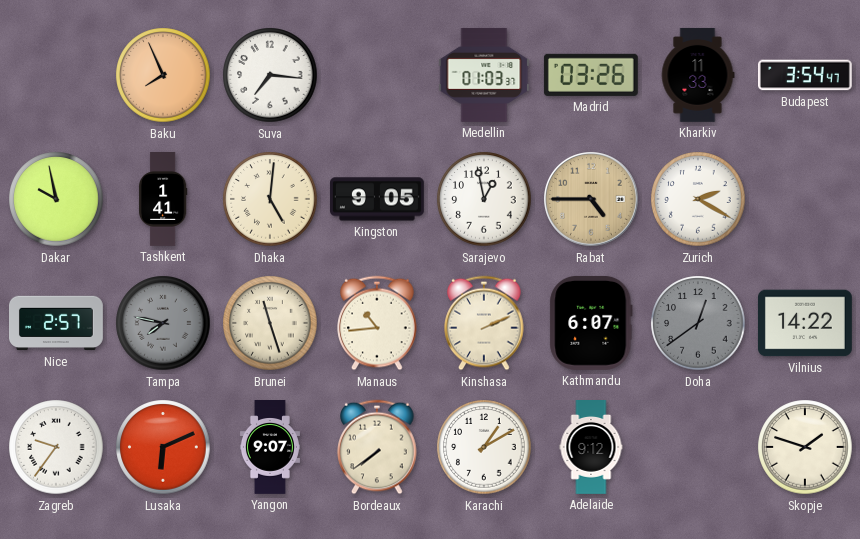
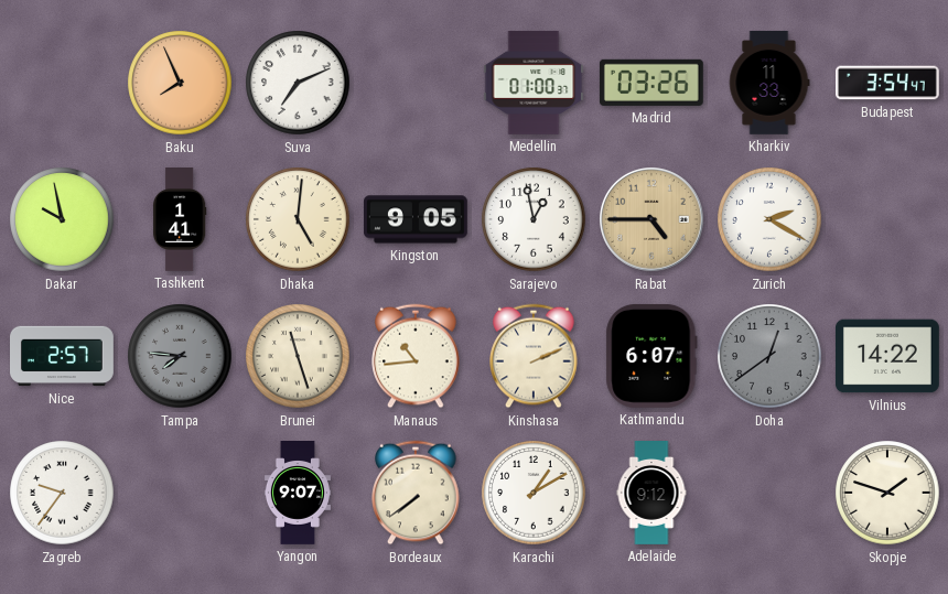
Suva: 7:16 -> 7:11 (298, 83)
Medellin: 01:03 -> 01:00 (534, 83)
Tampa: 7:47 -> 7:46 (180, 356)
Lusaka: 6:11 -> none (163, 447)
